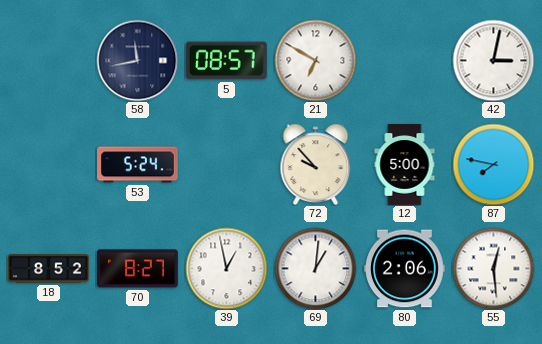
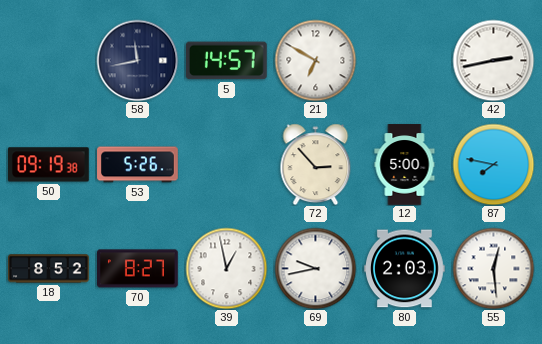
5: 08:57 -> 14:57 (226, 61)
42: 3:02 -> 2:43 (493, 60)
50: none -> 09:19 (49, 165)
53: 5:24 -> 5:26 (138, 165)
72: 9:53 -> 2:53 (316, 164)
69: 1:01 -> 9:43 (315, 268)
80: 2:06 -> 2:03 (405, 269)
